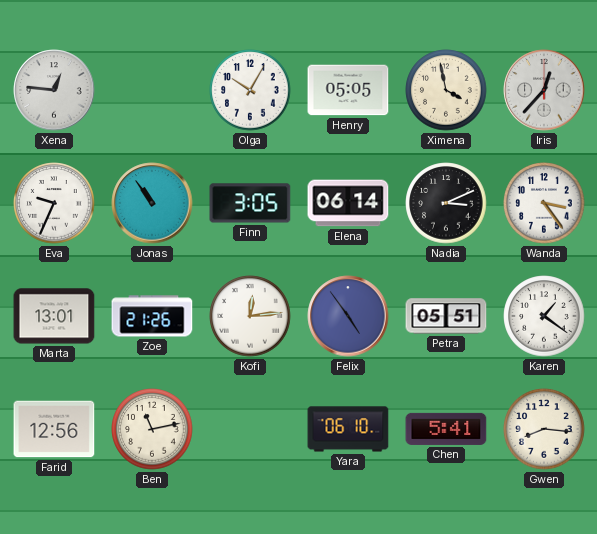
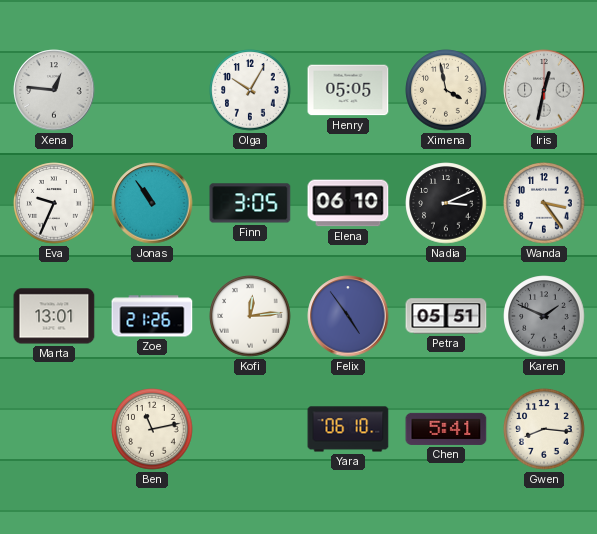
Iris: 12:37 -> 12:32 (544, 90)
Elena: 06:14 -> 06:10 (348, 203)
Karen: 1:21 -> 1:49 (544, 316)
Karen dial: white -> grey (544, 316)
Farid: 12:56 -> none (54, 429)
